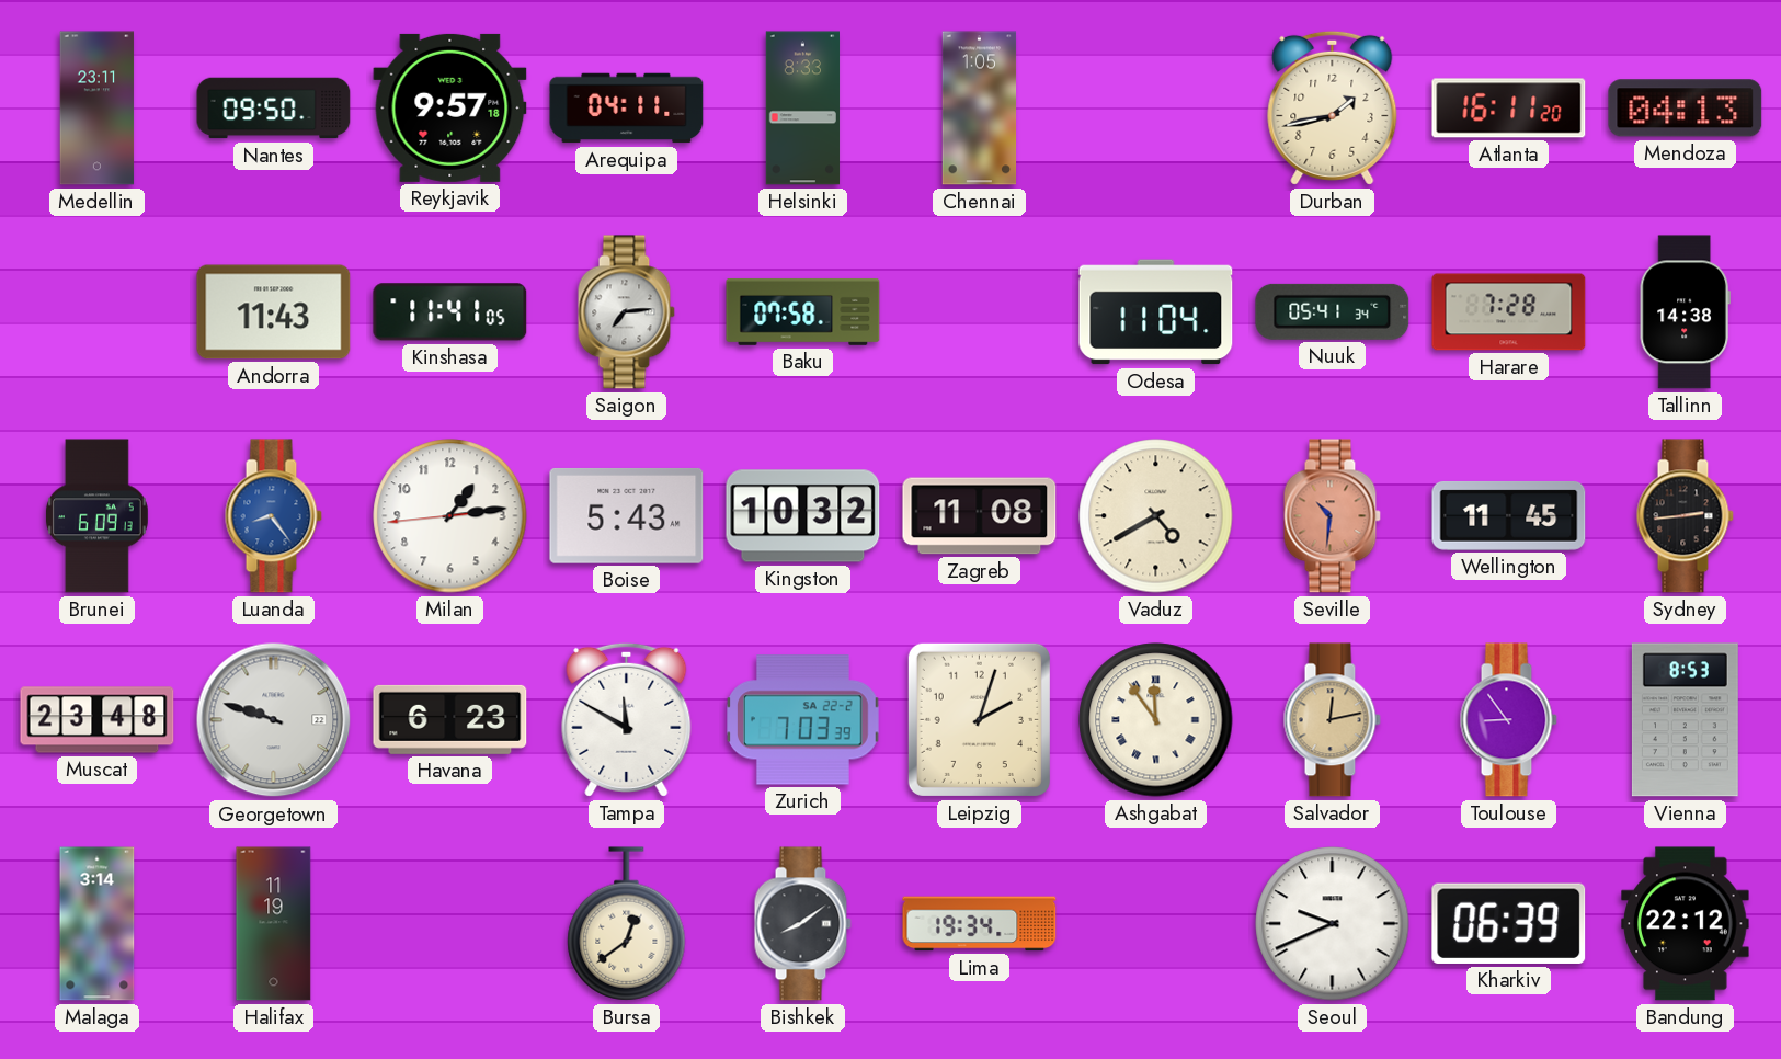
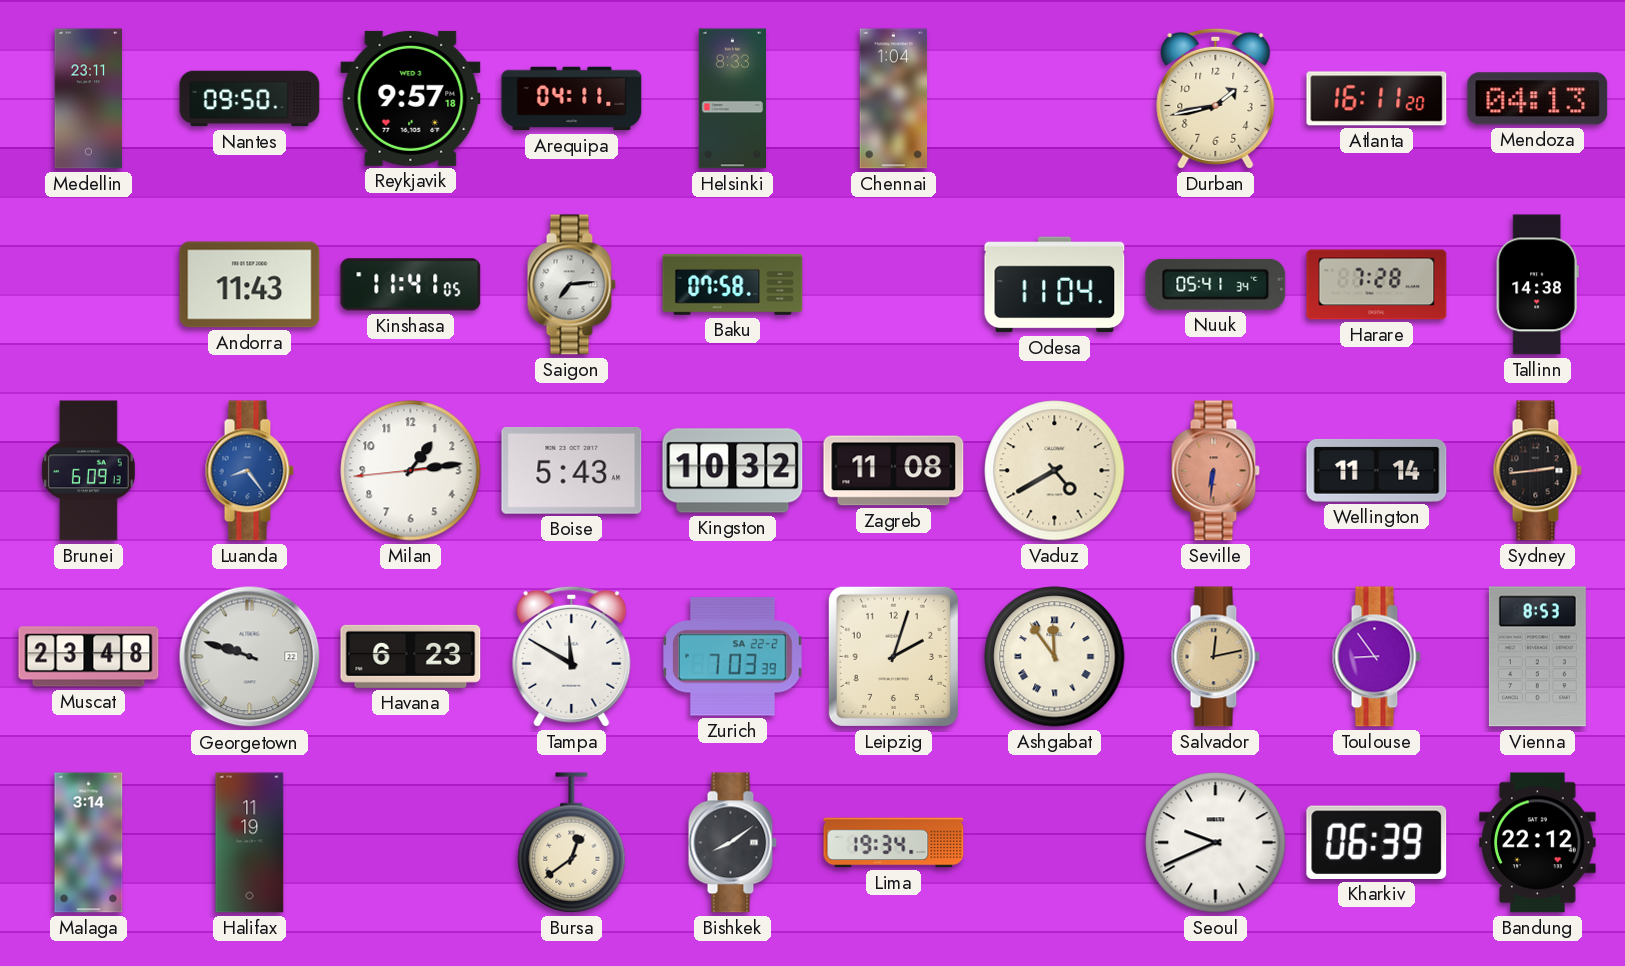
Chennai: 1:05 -> 1:04 (894, 99)
Seville: 10:31 -> 6:31 (1215, 471)
Wellington: 11:45 -> 11:14 (1377, 470)
